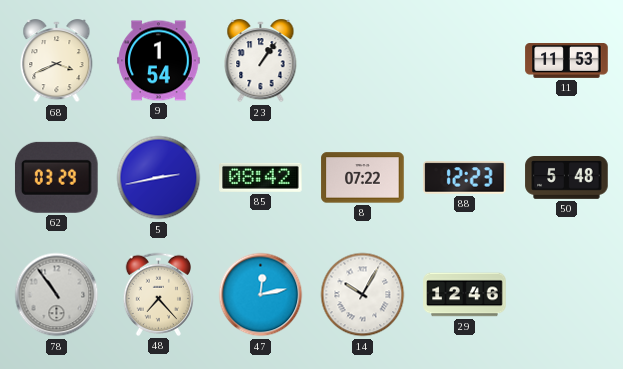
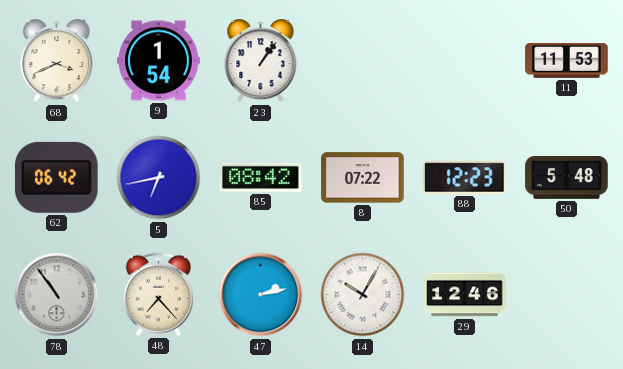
62: 03:29 -> 06:42 (56, 177)
5: 2:43 -> 6:43 (159, 178)
47: 12:13 -> 2:13 (261, 295)
